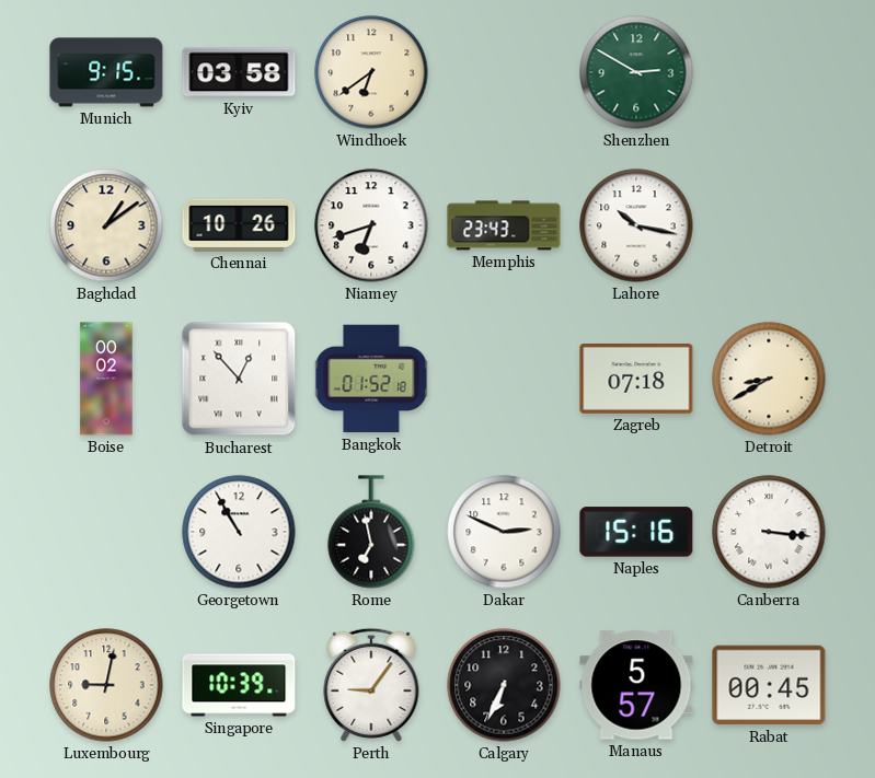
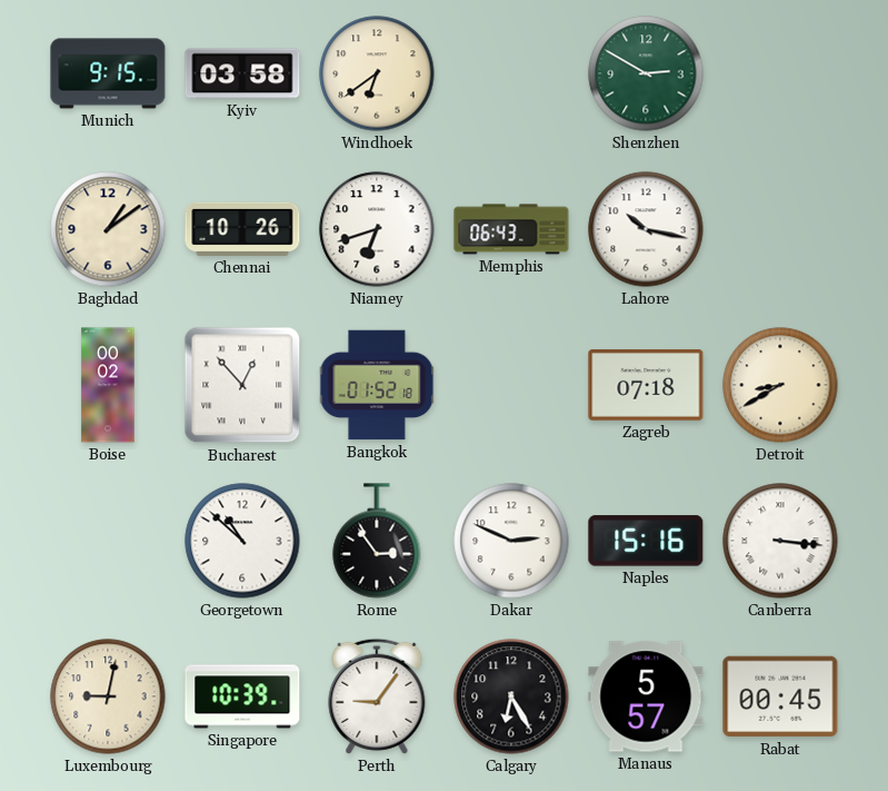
Memphis: 23:43 -> 06:43 (511, 229)
Georgetown: 10:55 -> 10:52 (242, 541)
Rome: 6:58 -> 2:54 (377, 541)
Calgary: 6:34 -> 6:25 (511, 696)
